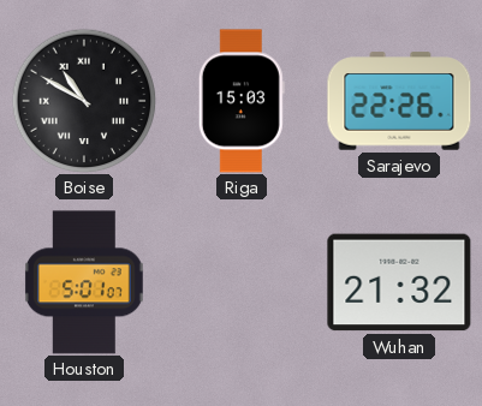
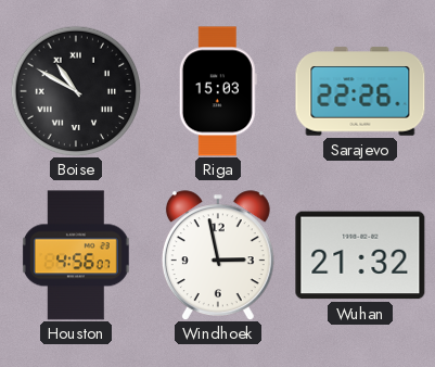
Houston: 5:01 -> 4:56 (76, 255)
Windhoek: none -> 2:58 (218, 255)
